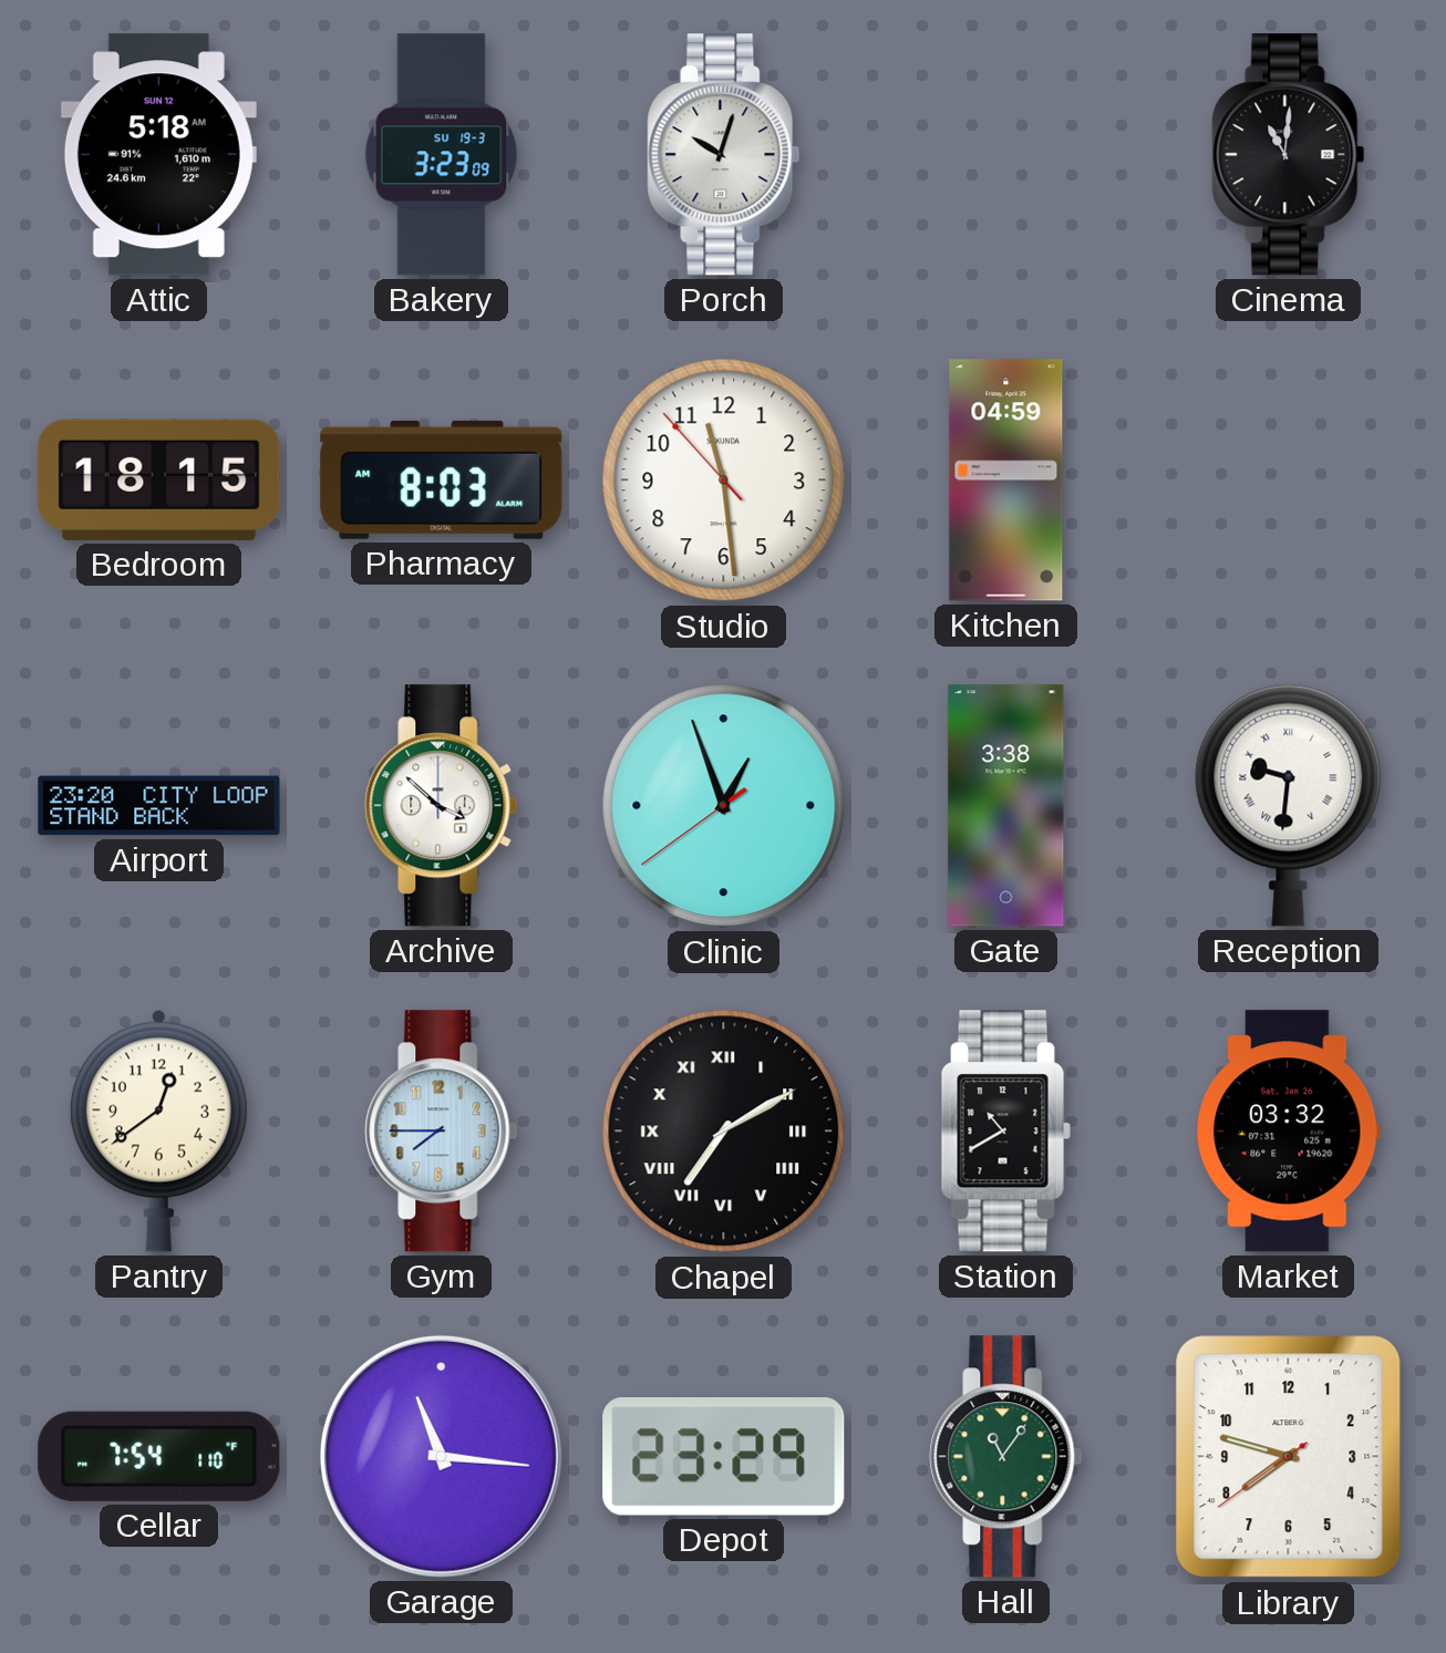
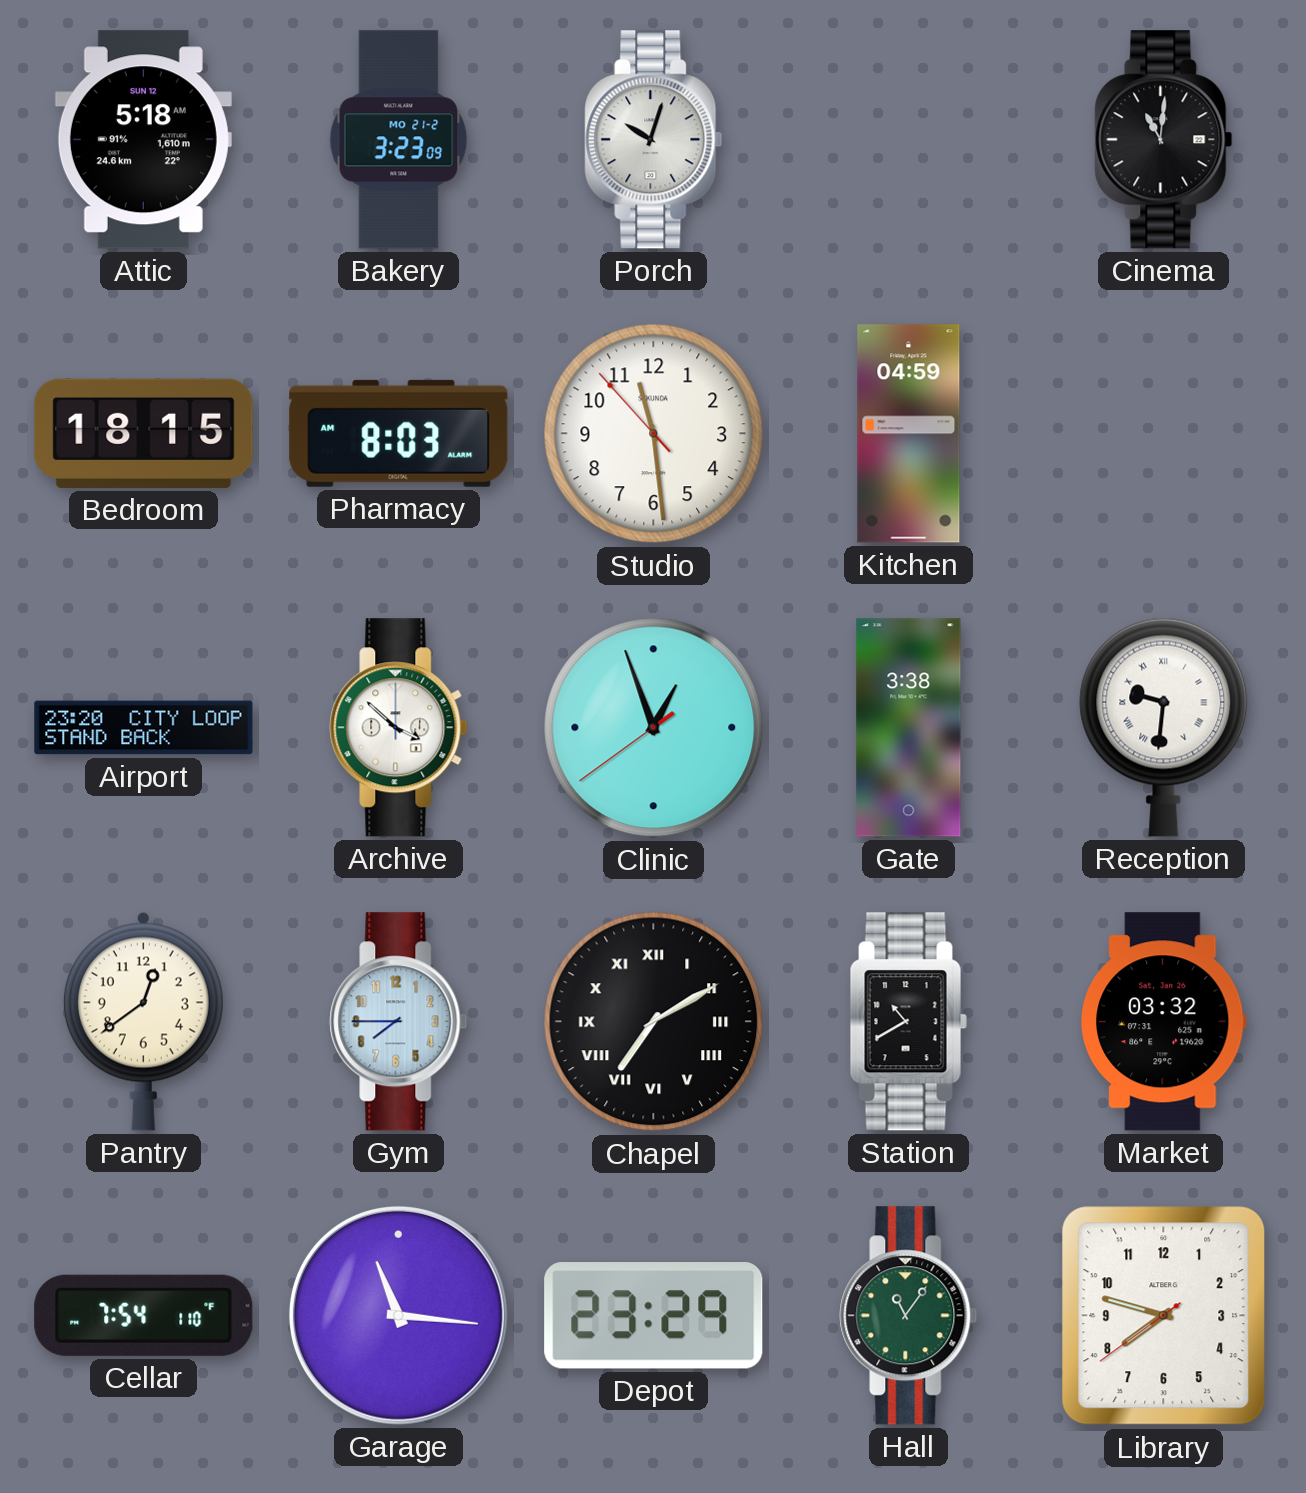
Bakery date: SU 19-3 -> MO 21-2 (399, 140)
